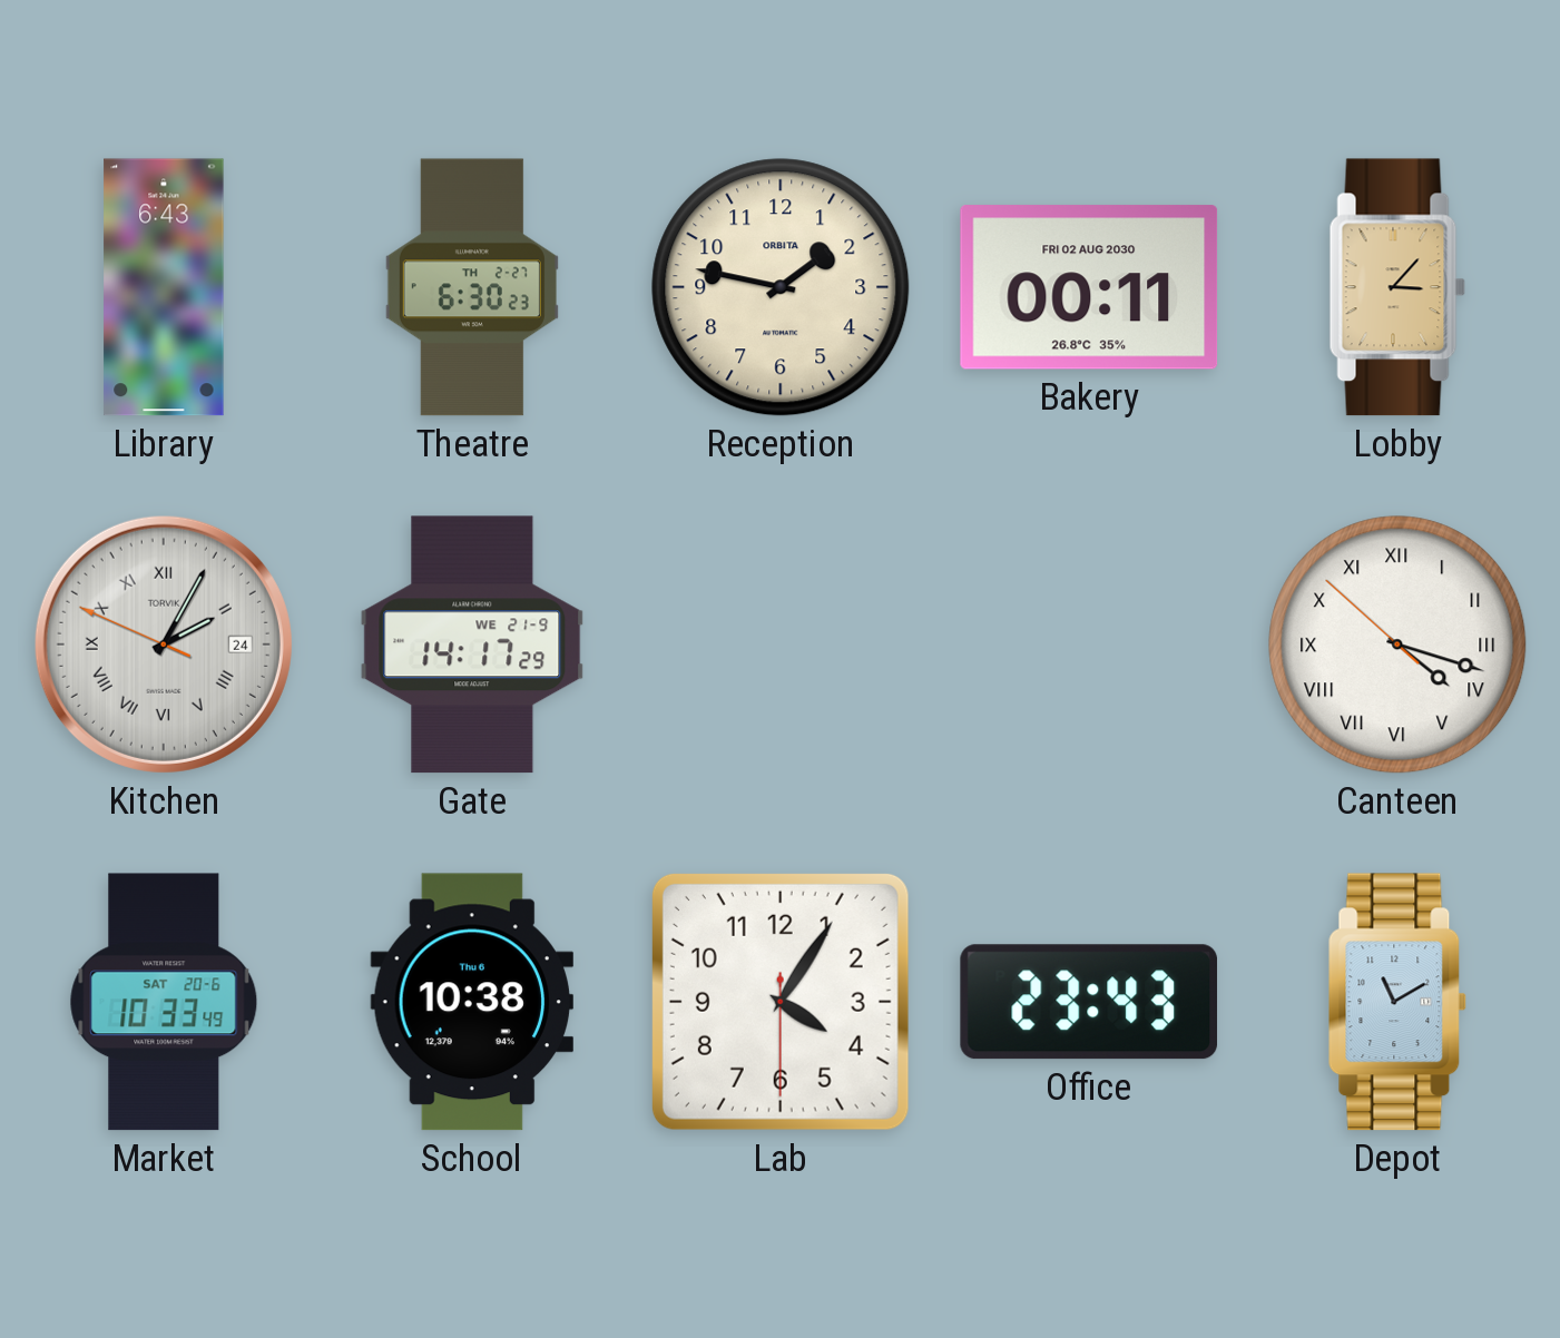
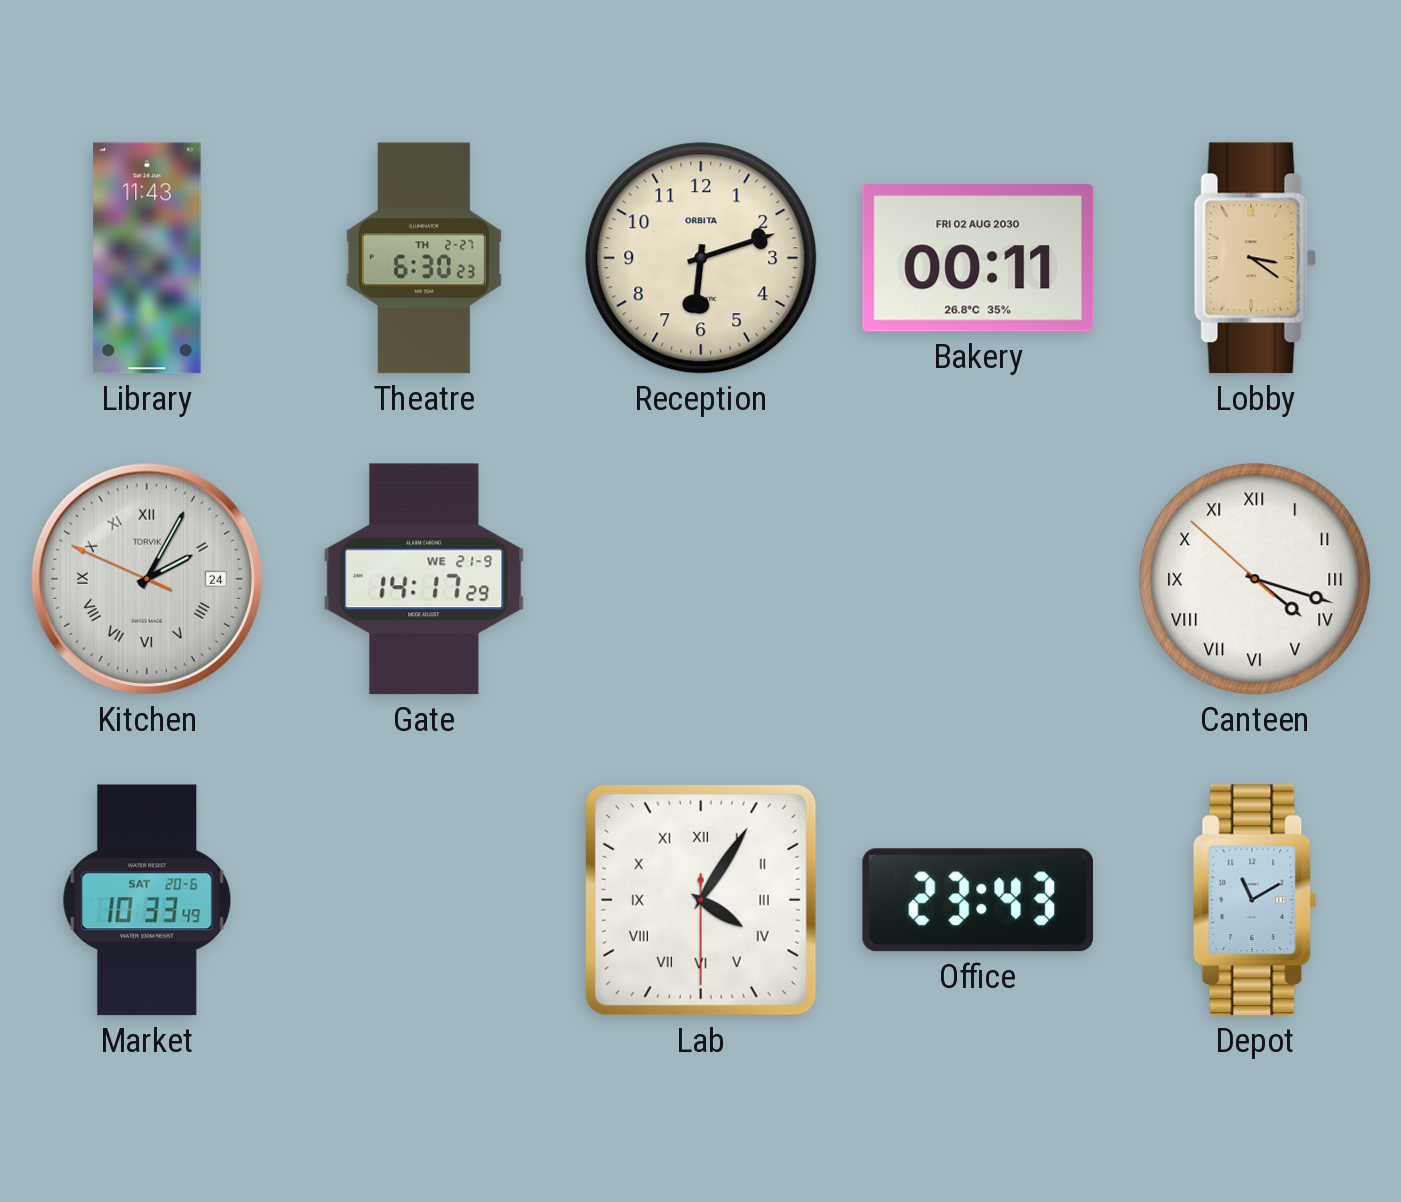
Library: 6:43 -> 11:43 (147, 258)
Reception: 1:47 -> 6:12 (701, 258)
Lobby: 3:07 -> 3:21 (1255, 258)
School: 10:38 -> none (472, 1002)
Lab numerals: Arabic -> Roman (701, 900)
